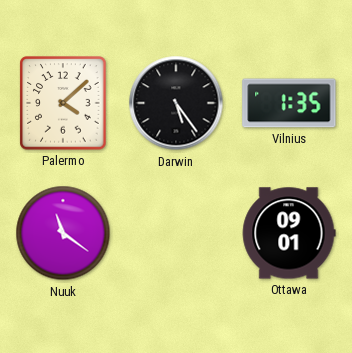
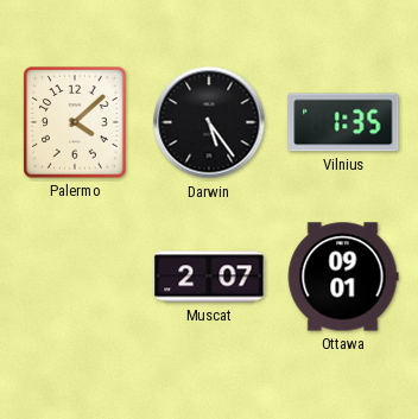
Nuuk: 11:21 -> none (63, 233)
Muscat: none -> 2:07 (209, 277)
